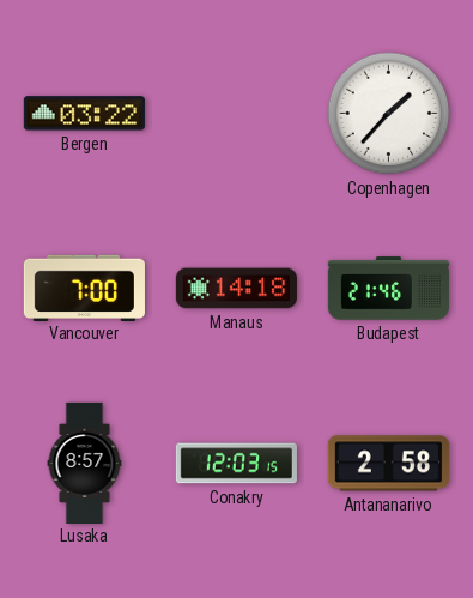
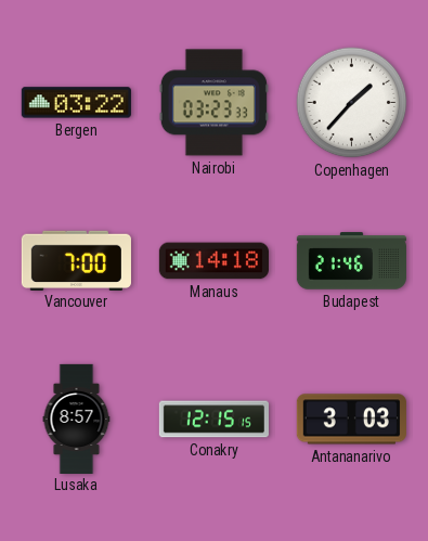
Nairobi: none -> 03:23 (213, 103)
Conakry: 12:03 -> 12:15 (213, 420)
Antananarivo: 2:58 -> 3:03 (351, 420)
